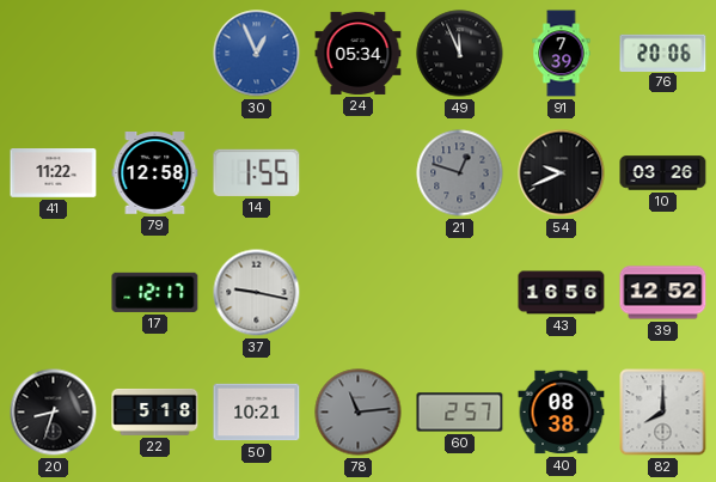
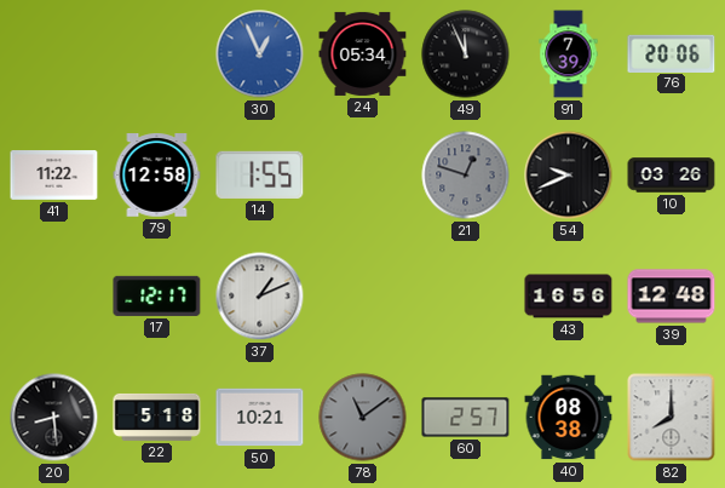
37: 9:17 -> 1:11 (260, 297)
39: 12:52 -> 12:48 (672, 297)
20: 8:33 -> 8:29 (54, 418)
78: 11:14 -> 11:09 (363, 418)
